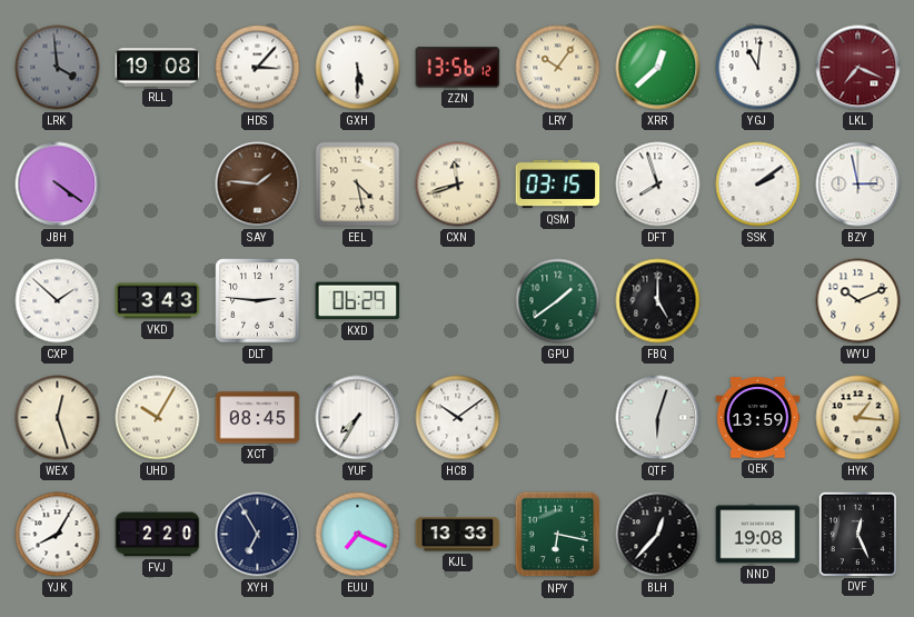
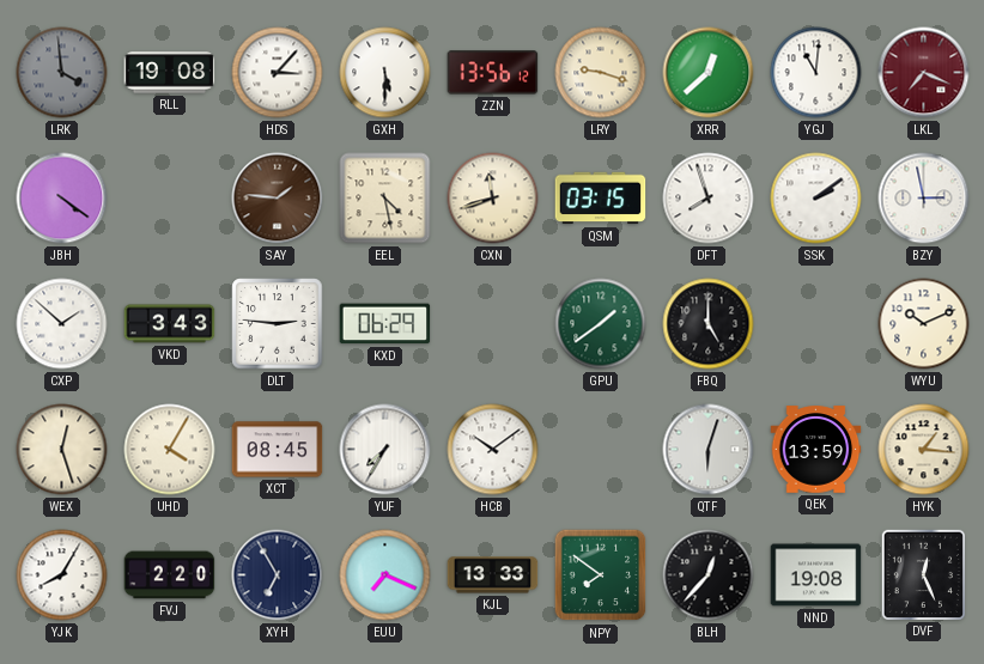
LRY: 10:06 -> 9:18 (601, 73)
UHD: 10:05 -> 4:05 (170, 450)
NPY: 6:17 -> 7:51 (601, 575)
